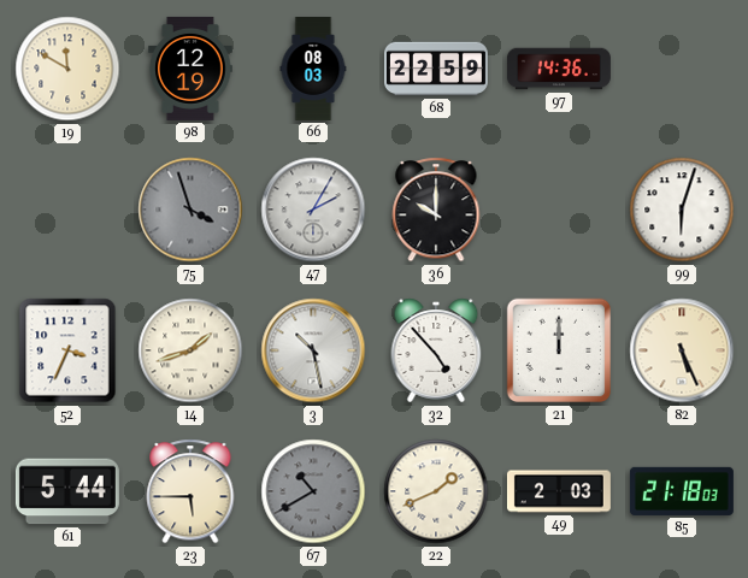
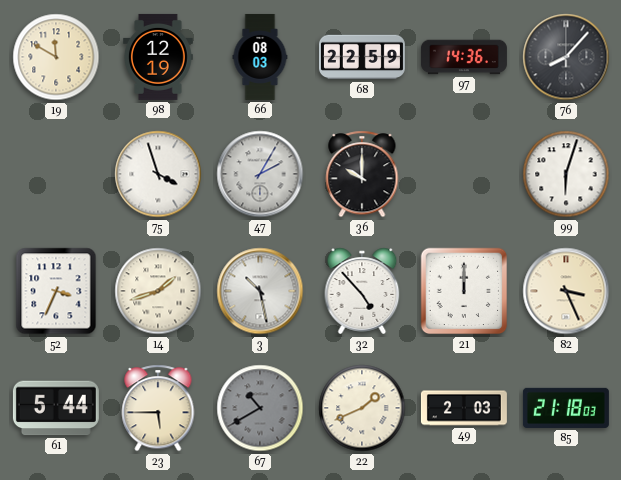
76: none -> 8:07 (566, 57)
75 dial: grey -> white (158, 174)
82: 5:26 -> 3:26 (566, 291)
